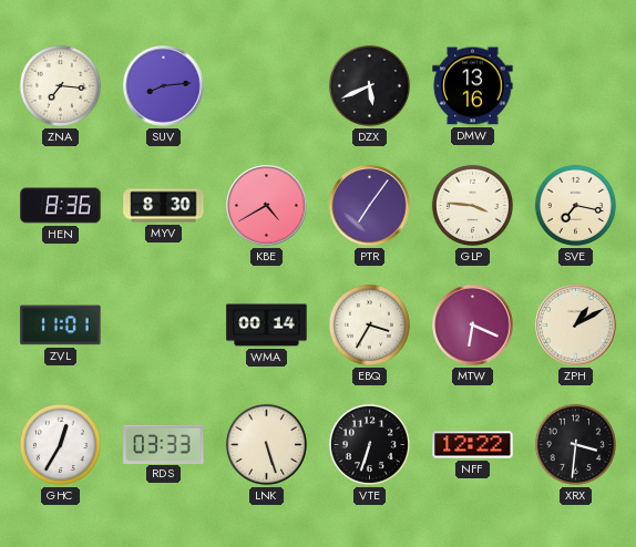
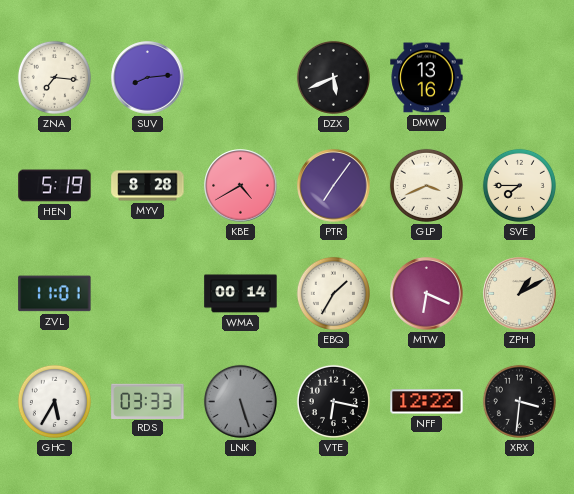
HEN: 8:36 -> 5:19 (55, 186)
MYV: 8:30 -> 8:28 (148, 186)
GLP: 3:46 -> 3:41 (426, 185)
SVE: 7:17 -> 7:45 (519, 185)
EBQ: 3:35 -> 1:35 (333, 293)
GHC: 12:35 -> 5:35 (54, 401)
LNK dial: cream -> grey (240, 401)
VTE: 6:33 -> 6:17 (333, 401)
